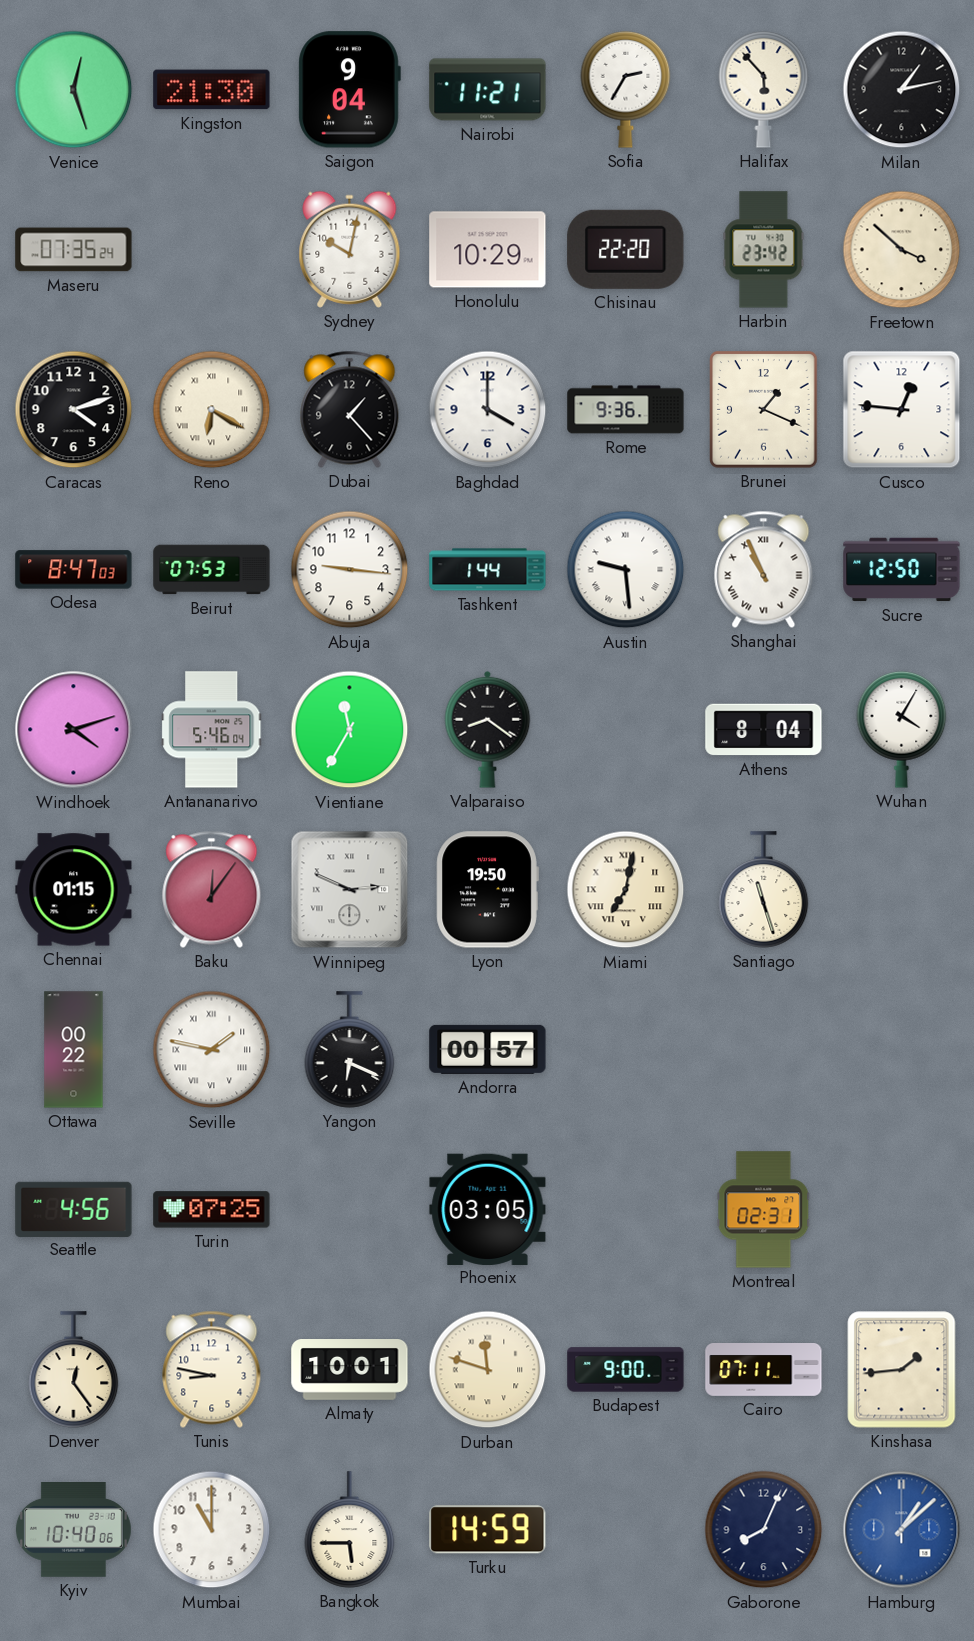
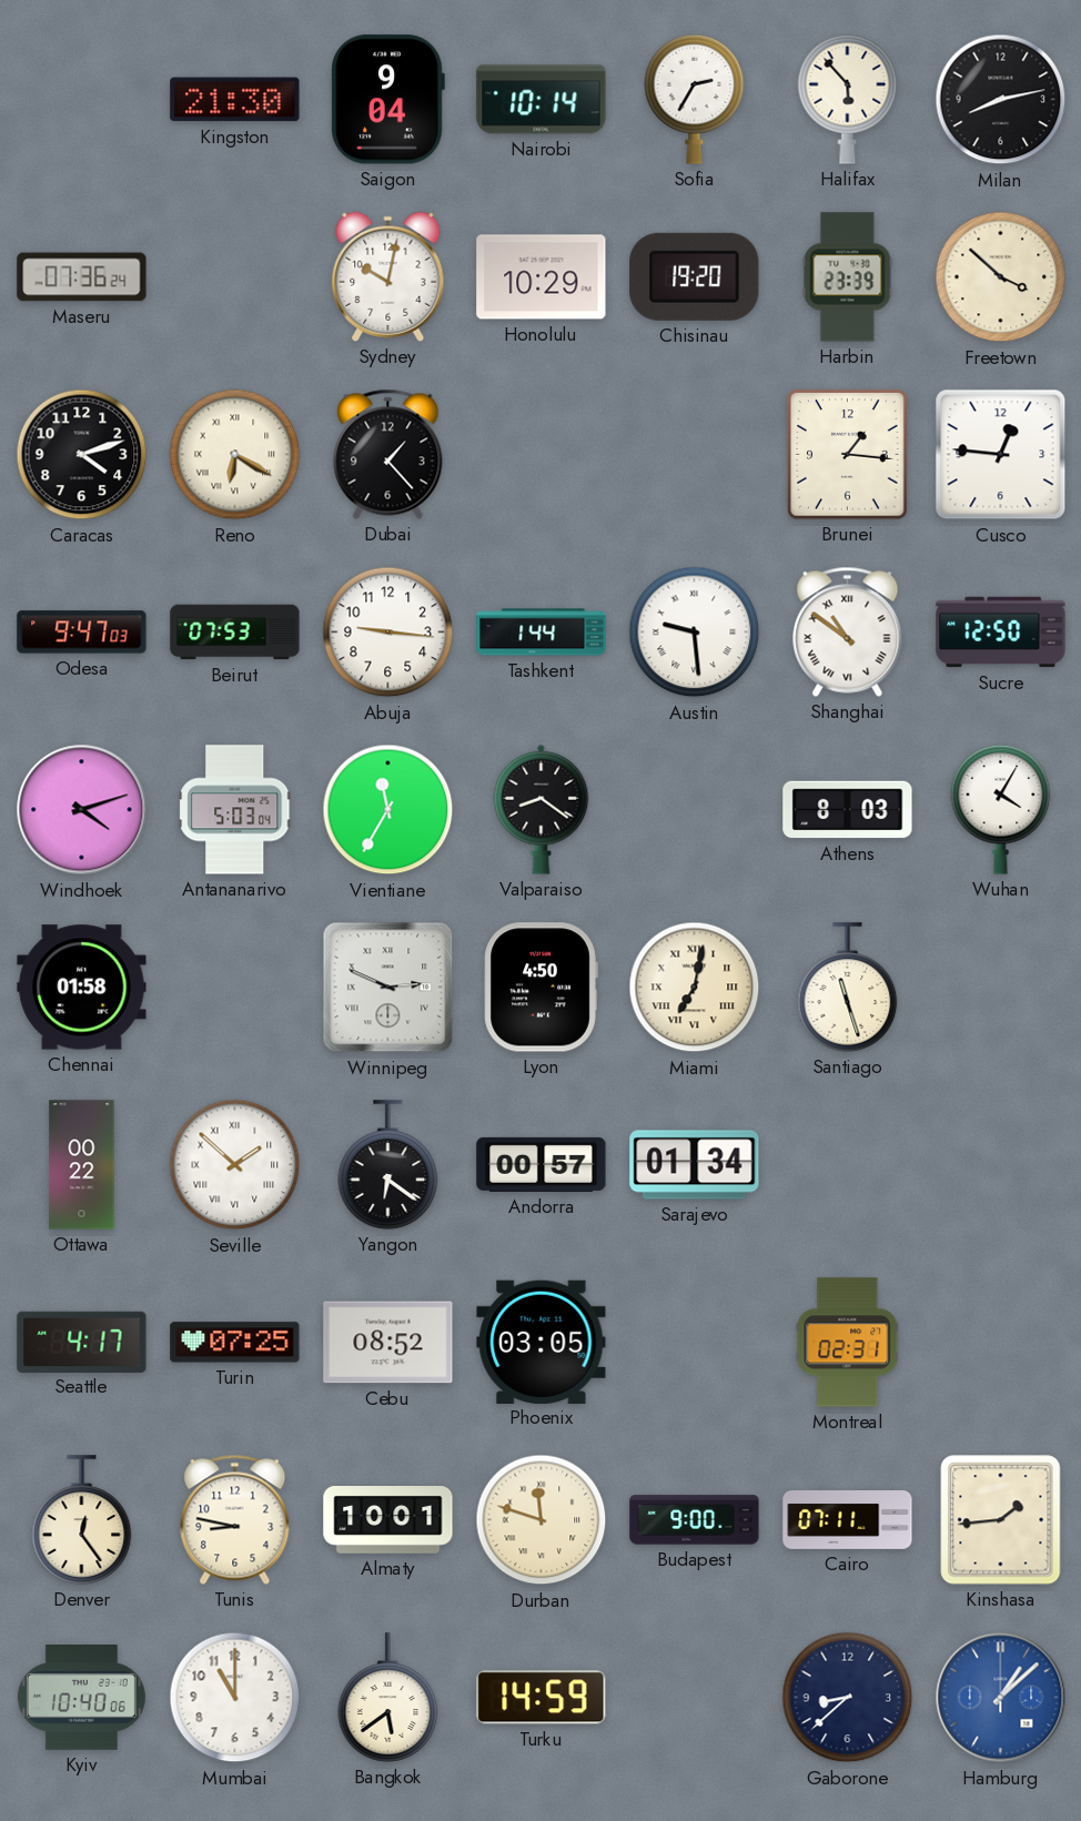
Venice: 12:27 -> none (74, 90)
Nairobi: 11:21 -> 10:14 (542, 100)
Milan: 1:13 -> 8:13 (1001, 100)
Maseru: 07:35 -> 07:36 (82, 277)
Chisinau: 22:20 -> 19:20 (695, 276)
Harbin: 23:42 -> 23:39 (848, 277)
Baghdad: 4:00 -> none (488, 410)
Rome: 9:36 -> none (626, 410)
Brunei: 1:19 -> 1:16 (848, 455)
Odesa: 8:47 -> 9:47 (82, 633)
Shanghai: 10:56 -> 10:51 (848, 631)
Antananarivo: 5:46 -> 5:03 (235, 810)
Athens: 8:04 -> 8:03 (848, 810)
Chennai: 01:15 -> 01:58 (82, 988)
Baku: 12:06 -> none (212, 889)
Lyon: 19:50 -> 4:50 (540, 988)
Seville: 1:47 -> 1:52 (235, 1165)
Yangon: 6:19 -> 6:21 (388, 1165)
Sarajevo: none -> 01:34 (695, 1165)
Seattle: 4:56 -> 4:17 (82, 1342)
Cebu: none -> 08:52 (388, 1343)
Bangkok: 5:45 -> 5:39 (388, 1698)
Gaborone: 8:04 -> 8:38 (848, 1698)
